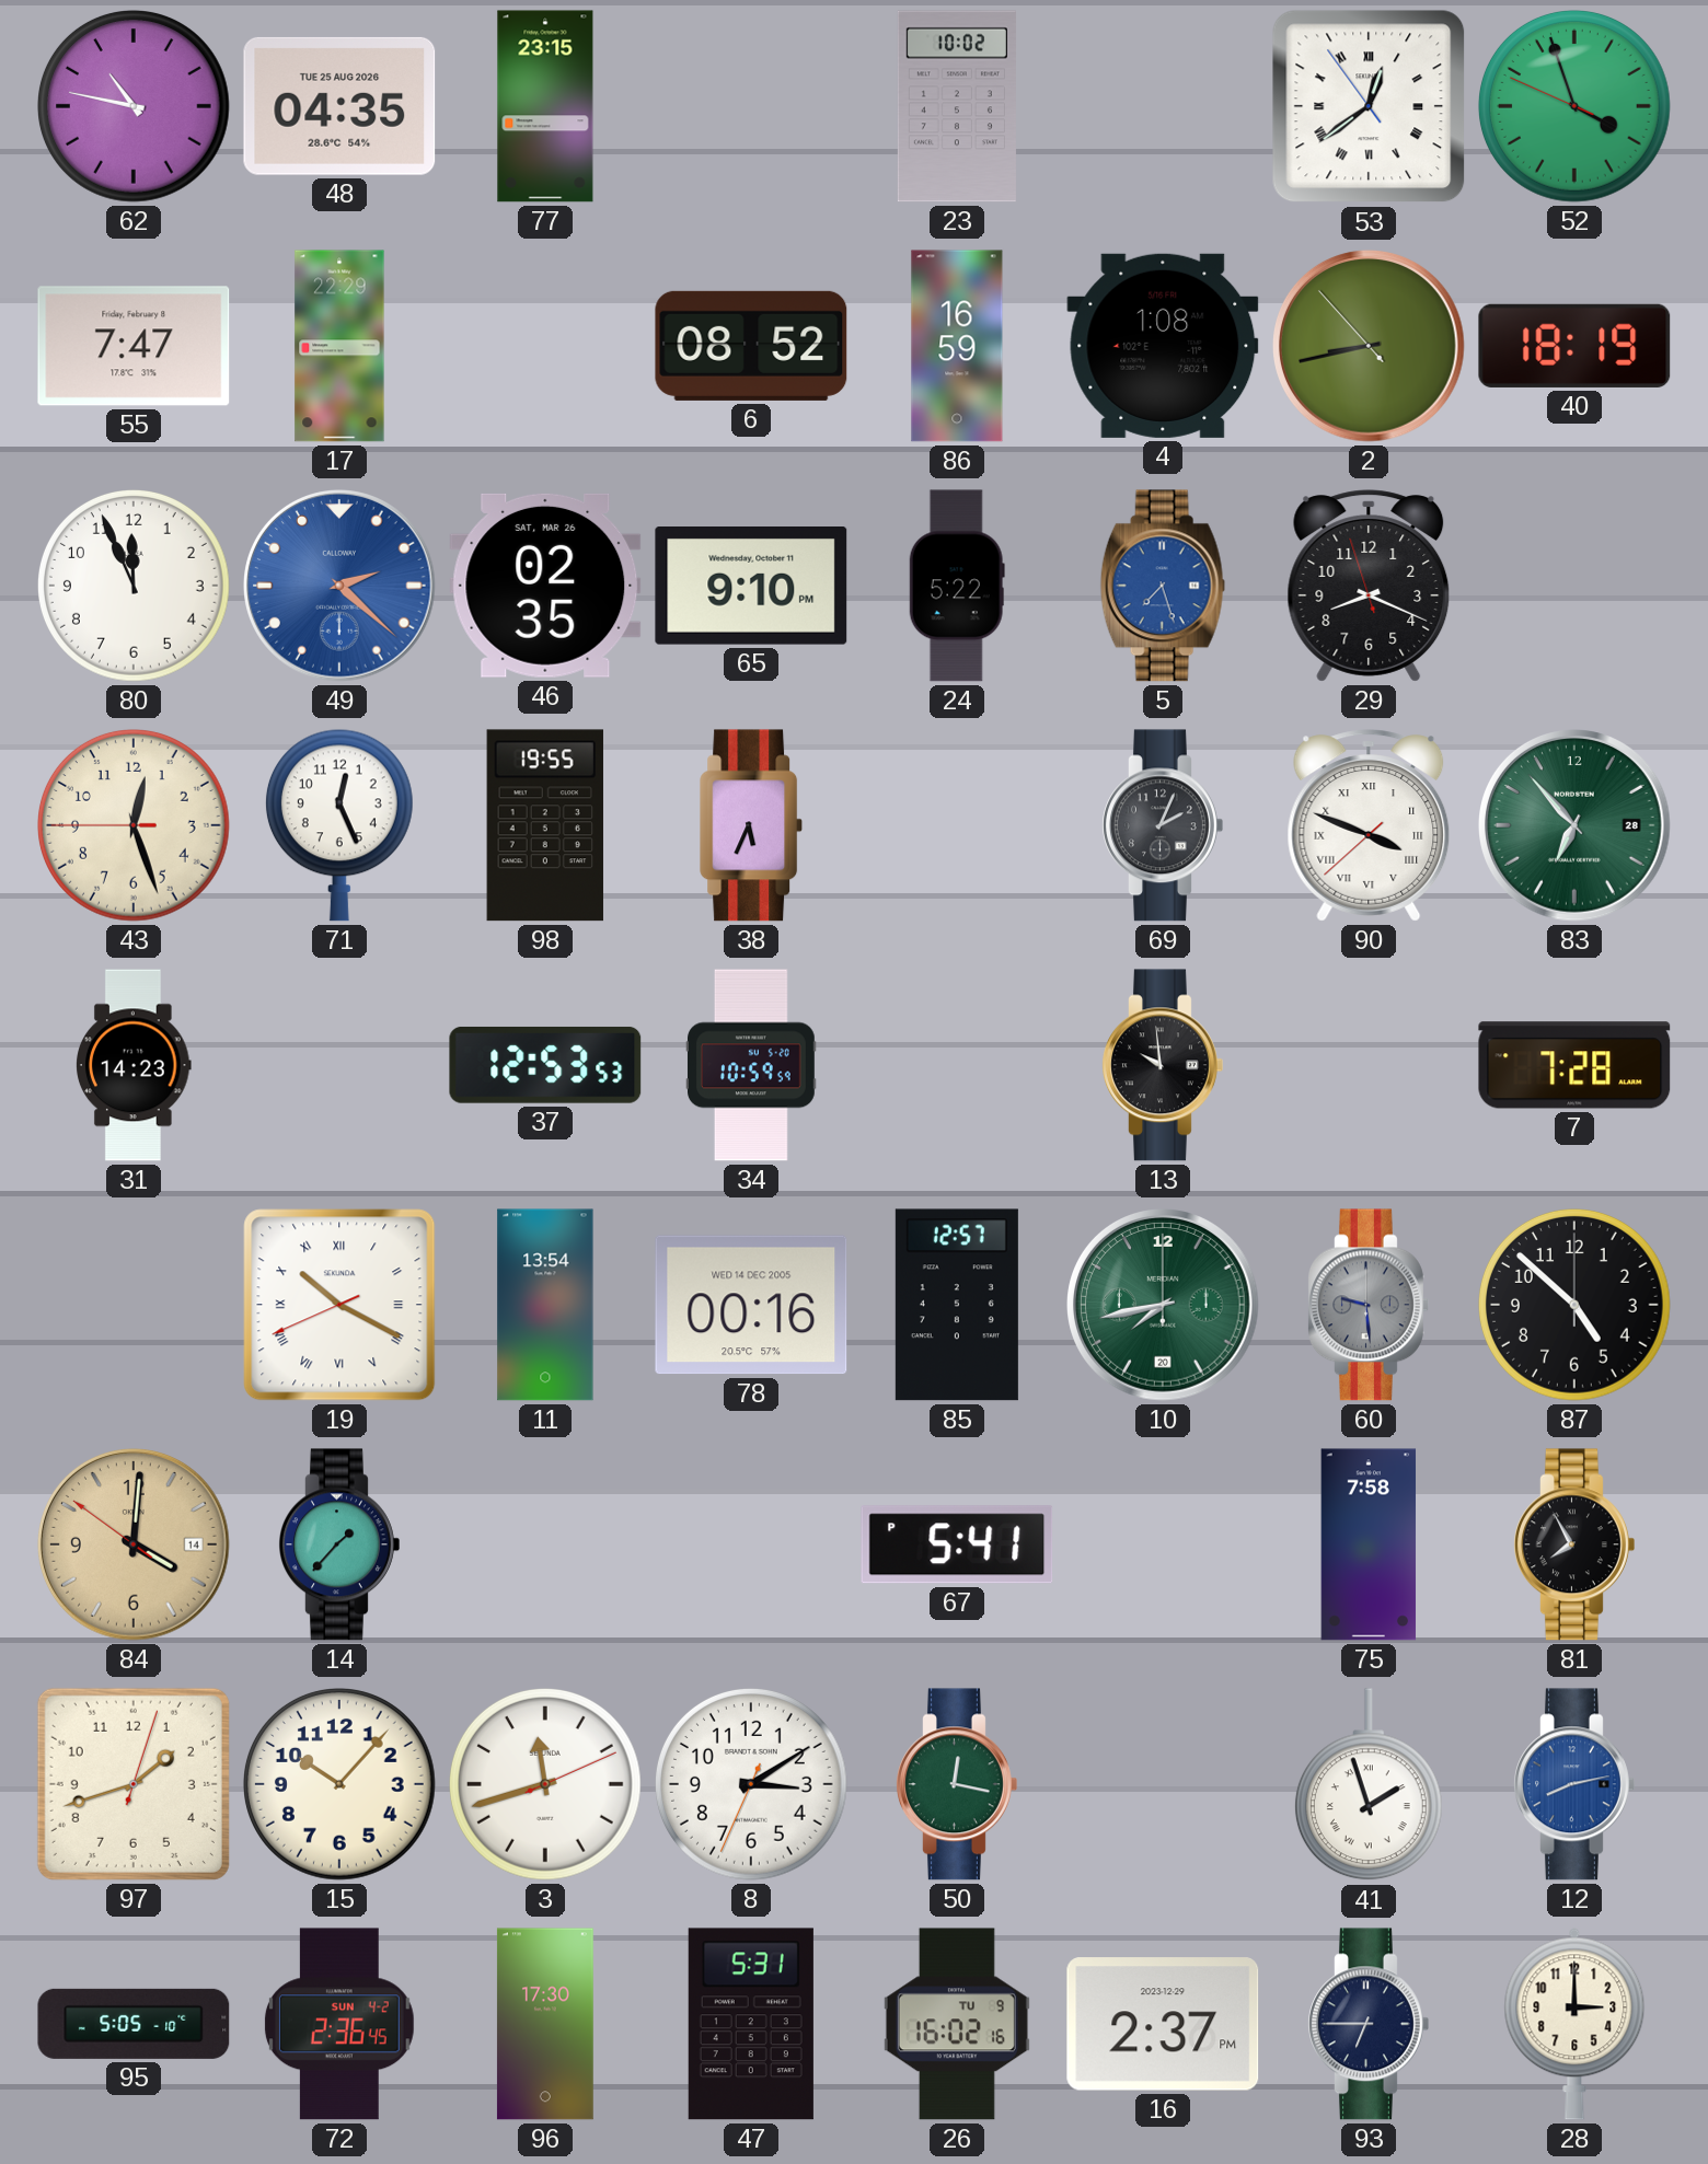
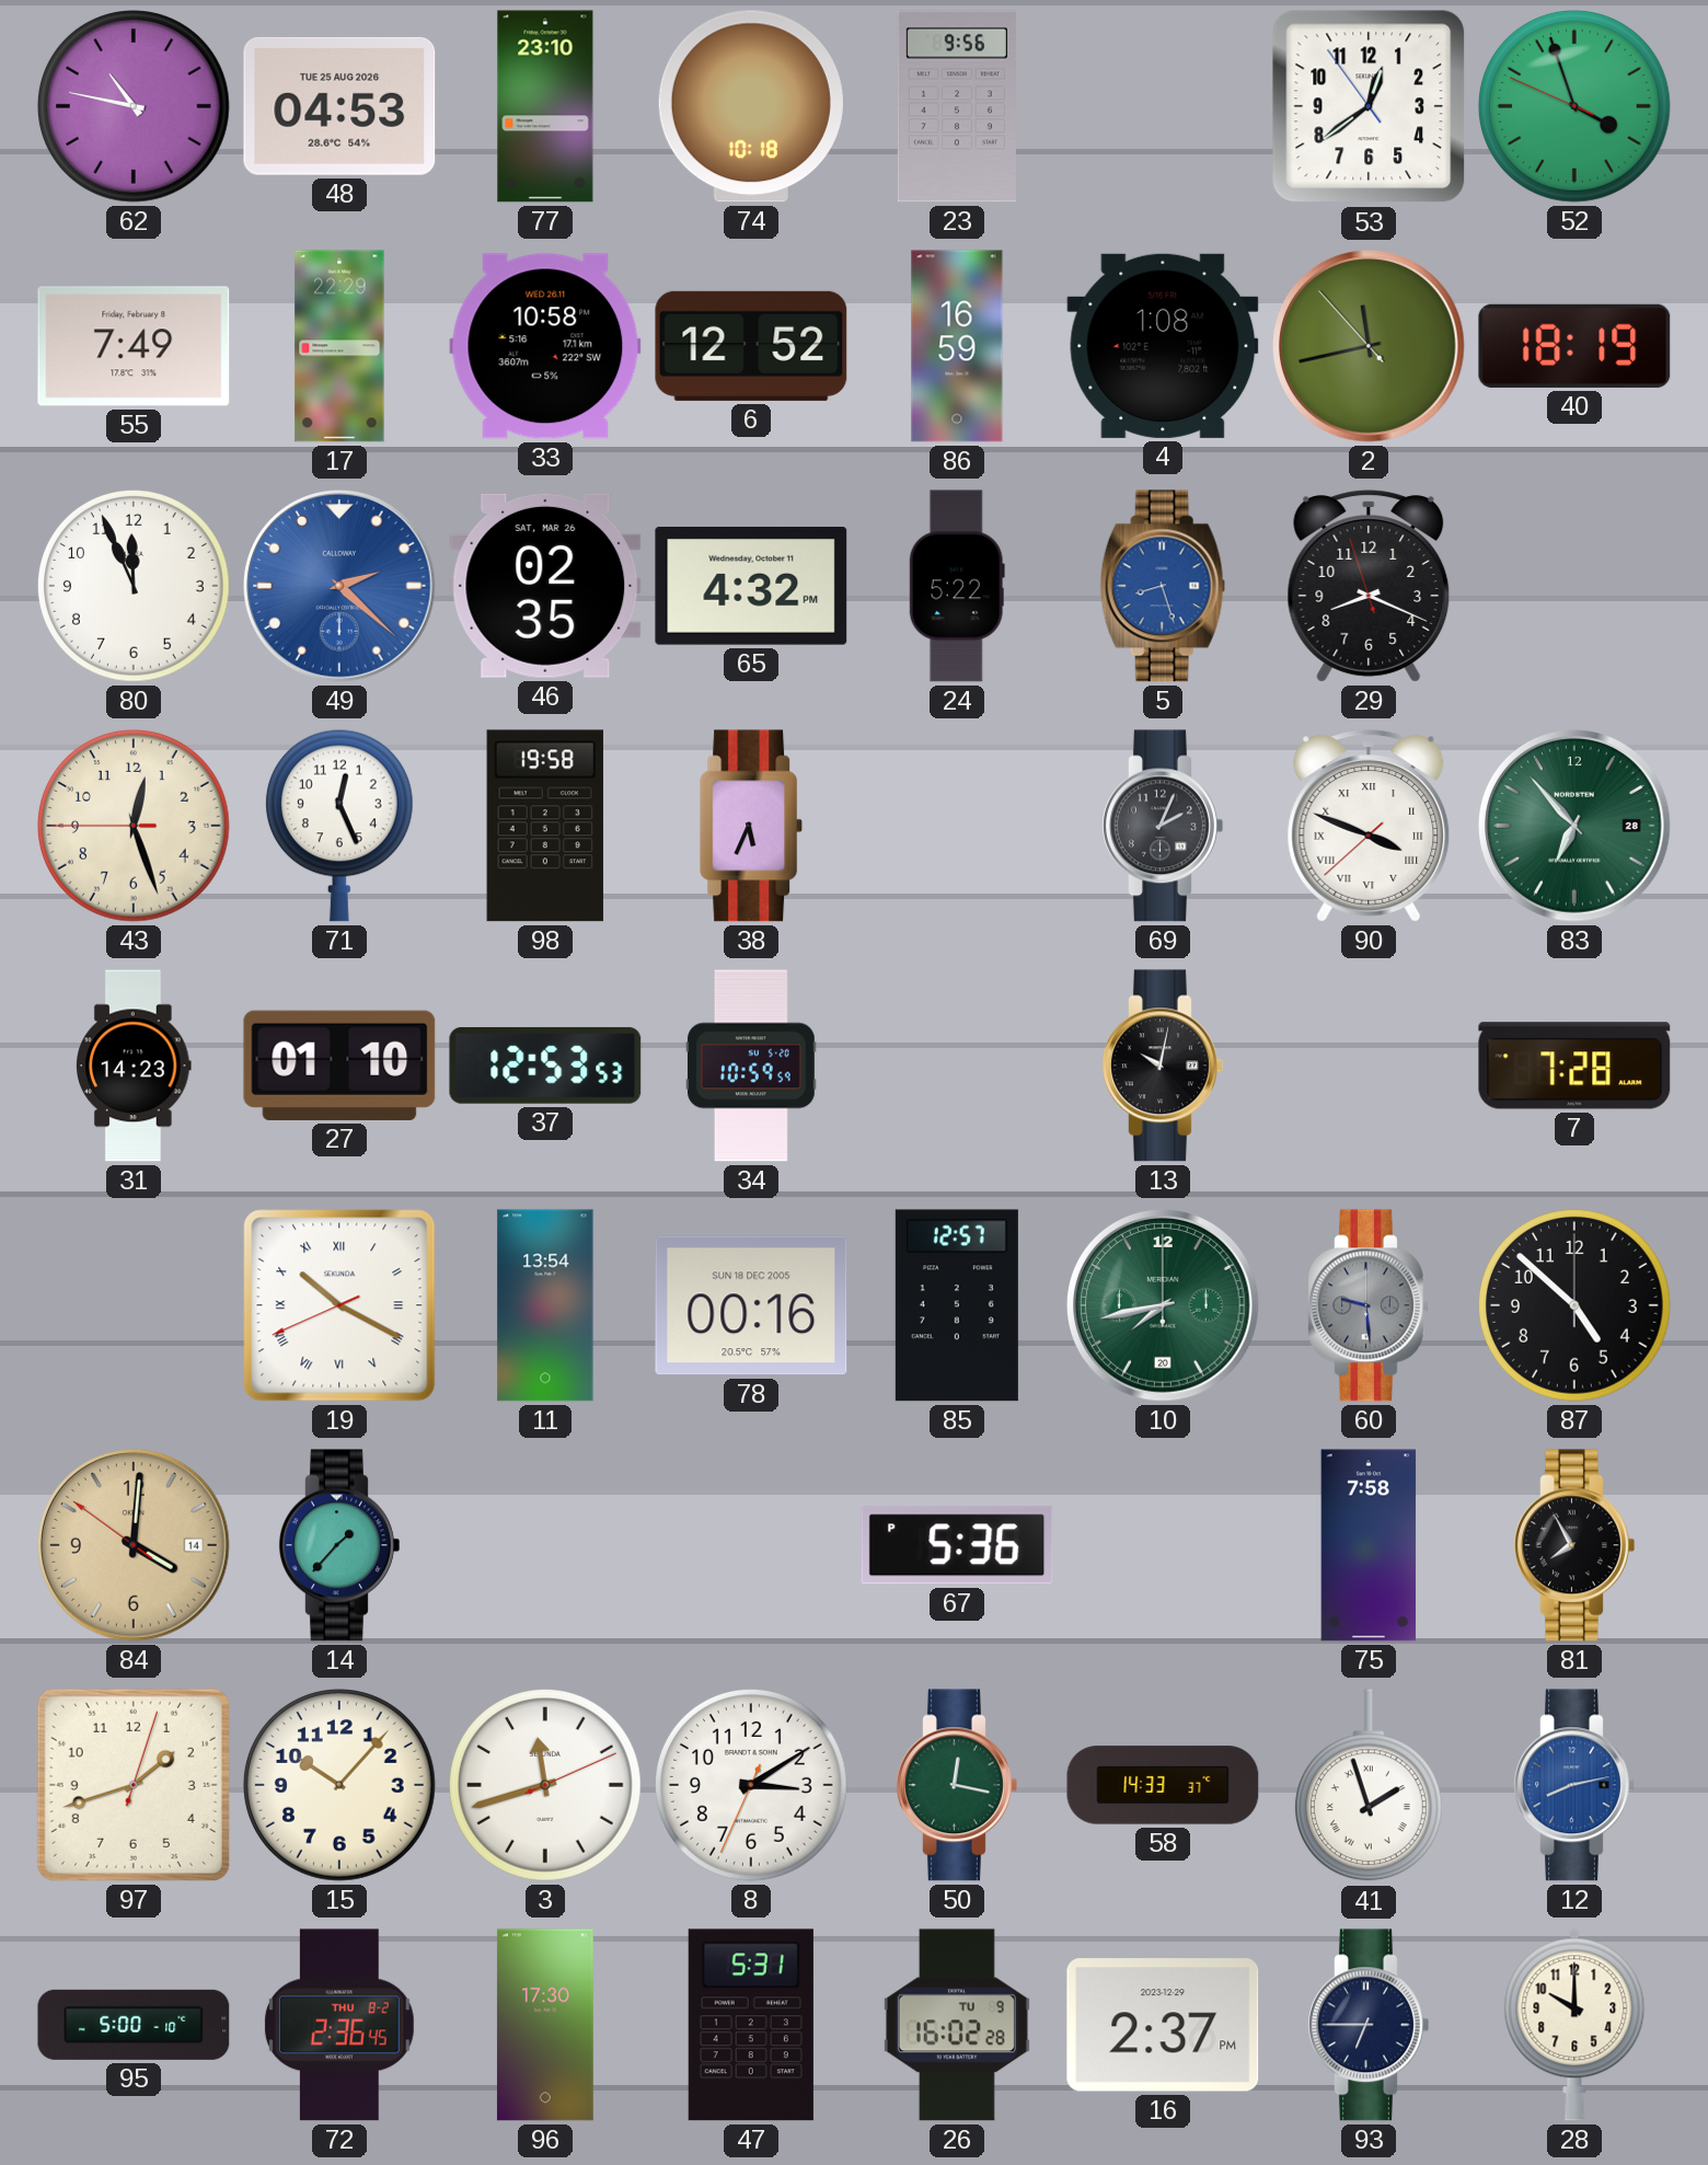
48: 04:35 -> 04:53 (339, 106)
77: 23:15 -> 23:10 (545, 106)
74: none -> 10:18 (751, 106)
23: 10:02 -> 9:56 (957, 106)
53 numerals: Roman -> Arabic (1369, 106)
55: 7:47 -> 7:49 (134, 346)
33: none -> 10:58 (545, 346)
6: 08:52 -> 12:52 (751, 346)
2: 8:42 -> 11:42 (1370, 347)
65: 9:10 -> 4:32 (751, 587)
5: 7:27 -> 8:27 (1163, 586)
98: 19:55 -> 19:58 (544, 826)
27: none -> 01:10 (339, 1066)
13: 9:59 -> 10:02 (1163, 1066)
78 date: WED 14 DEC 2005 -> SUN 18 DEC 2005 (751, 1305)
67: 5:41 -> 5:36 (957, 1545)
58: none -> 14:33 (1163, 1785)
95: 5:05 -> 5:00 (134, 2025)
72 date: SUN 4-2 -> THU 8-2 (339, 2025)
26: 16:02:16 -> 16:02:28 (957, 2025)
28: 3:00 -> 10:00 (1574, 2025)
